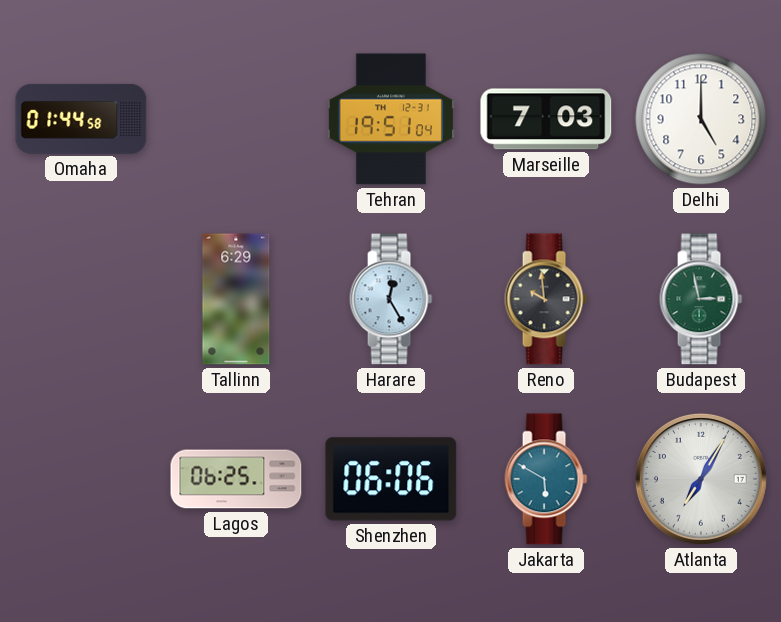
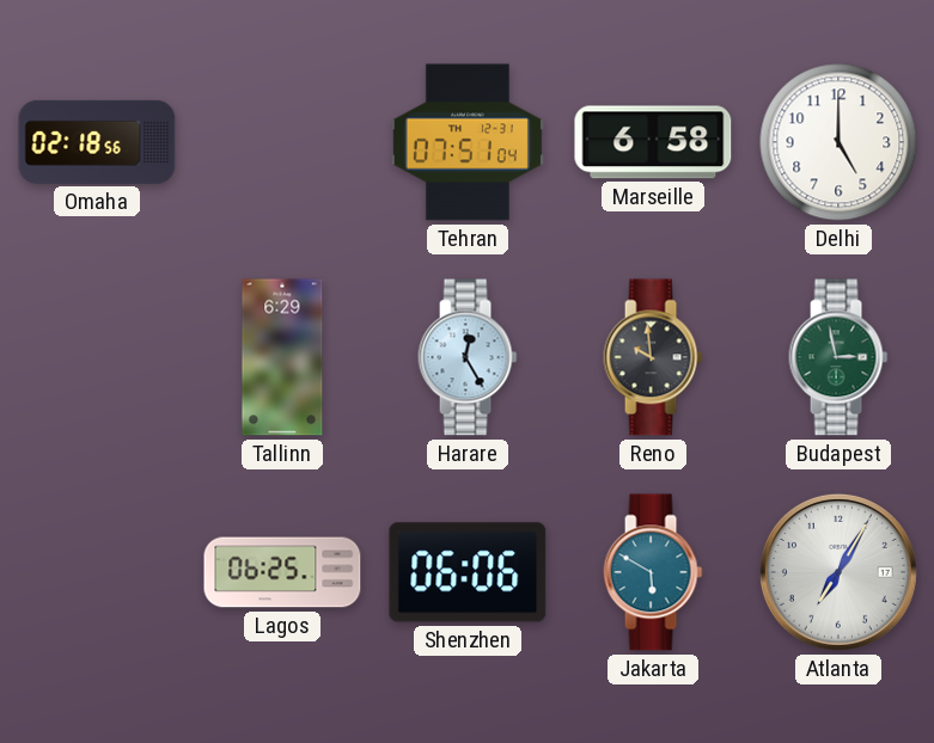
Omaha: 01:44 -> 02:18 (97, 142)
Tehran: 19:51 -> 07:51 (468, 142)
Marseille: 7:03 -> 6:58 (653, 142)
